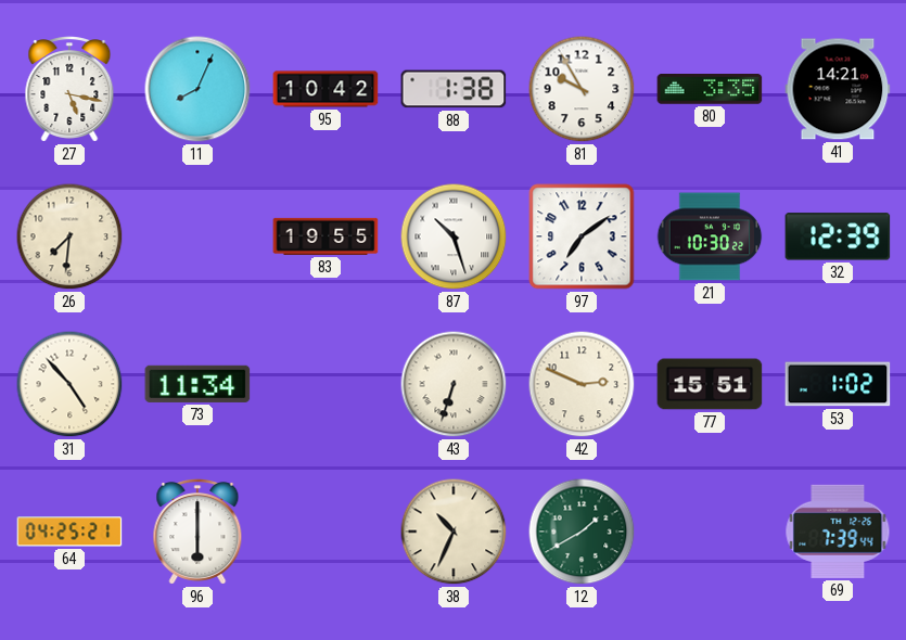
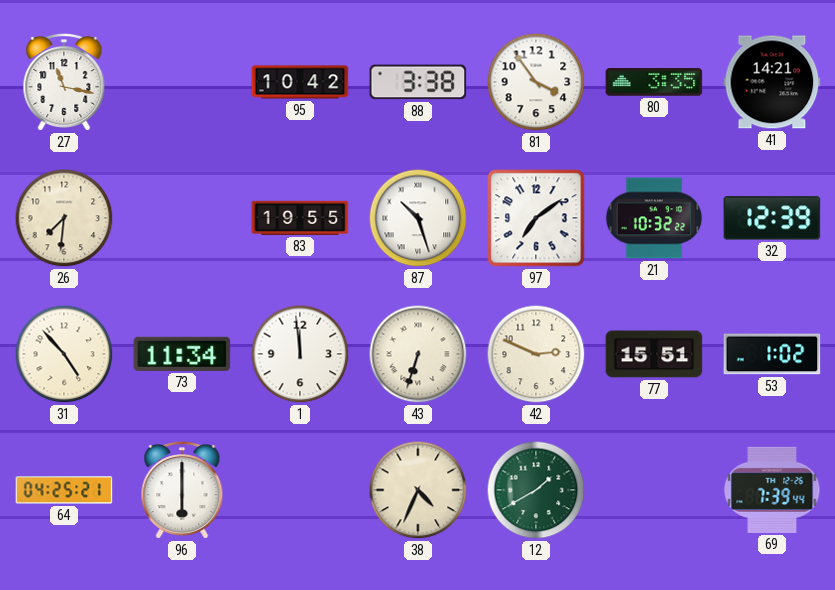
27: 5:17 -> 11:17 (64, 83)
11: 8:04 -> none (197, 89)
88: 1:38 -> 3:38 (418, 82)
81: 9:55 -> 3:54 (536, 82)
21: 10:30 -> 10:32 (654, 218)
1: none -> 11:59 (300, 354)
38: 10:34 -> 4:34 (418, 490)
